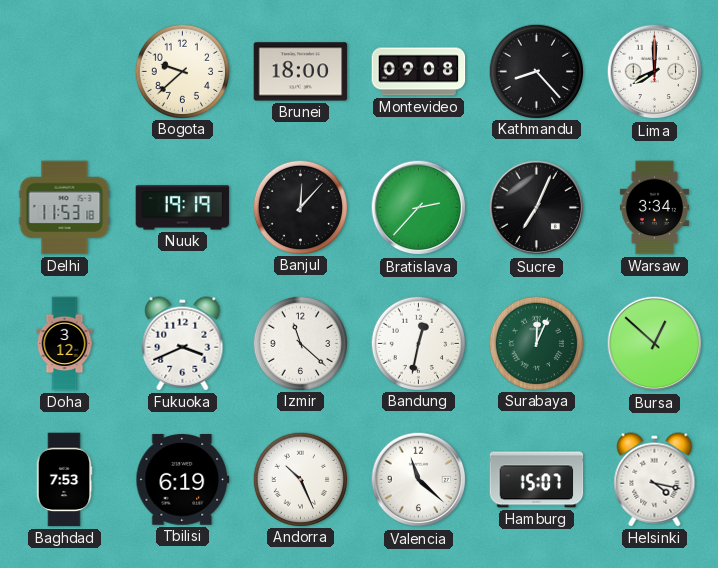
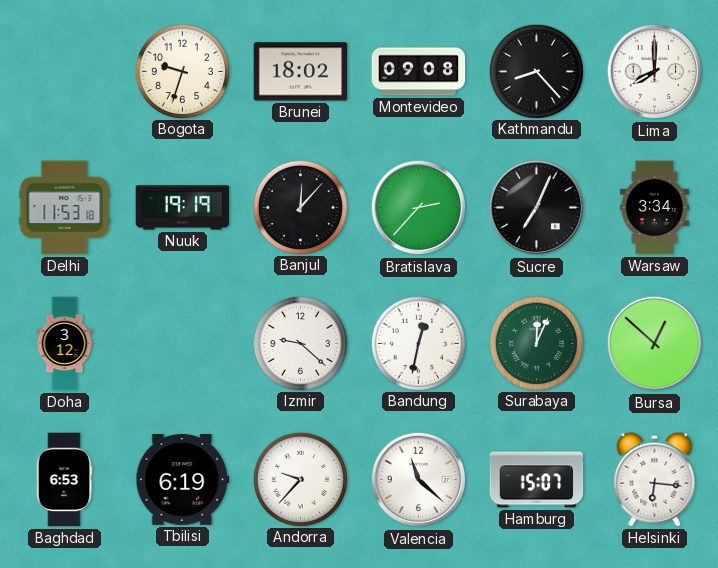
Bogota: 9:38 -> 9:33 (182, 71)
Brunei: 18:00 -> 18:02 (301, 72)
Fukuoka: 3:41 -> none (183, 344)
Izmir: 11:22 -> 9:22 (300, 343)
Baghdad: 7:53 -> 6:53 (64, 480)
Andorra: 10:26 -> 9:37 (300, 479)
Helsinki: 4:17 -> 6:16 (655, 480)
